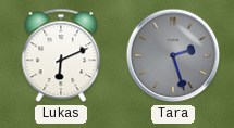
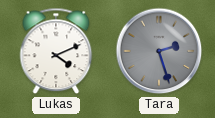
Lukas: 6:11 -> 4:11 (56, 51)
